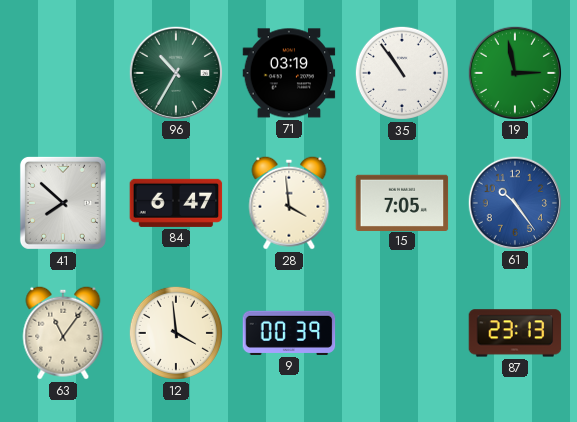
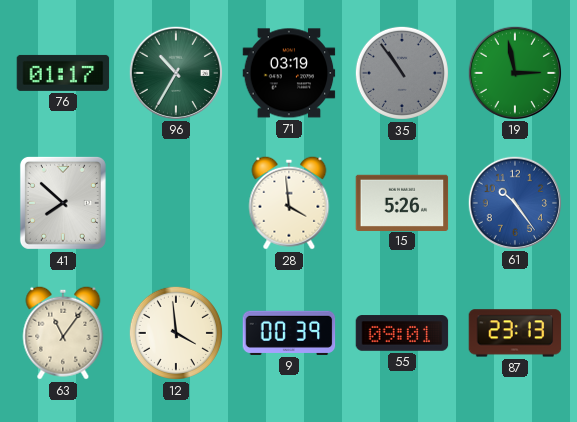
76: none -> 01:17 (63, 73)
35 dial: white -> grey (402, 73)
84: 6:47 -> none (176, 203)
15: 7:05 -> 5:26 (402, 202)
55: none -> 09:01 (402, 333)
